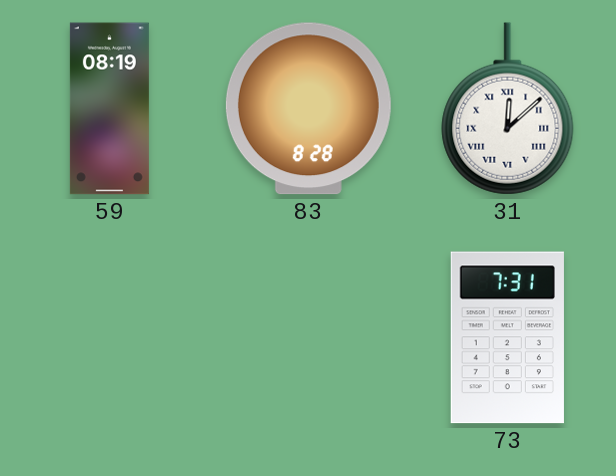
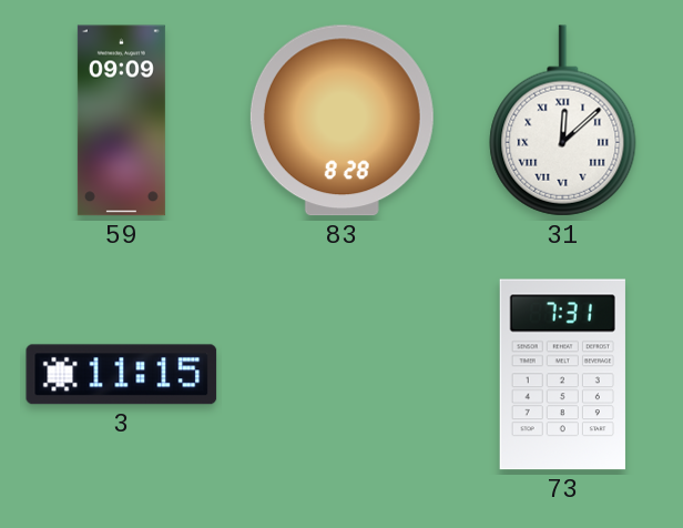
59: 08:19 -> 09:09 (121, 121)
3: none -> 11:15 (122, 375)
